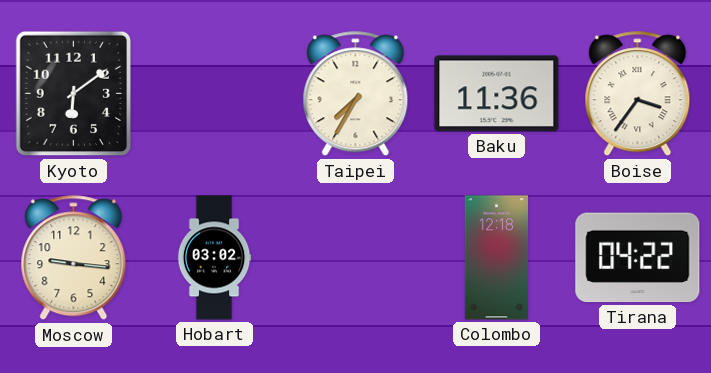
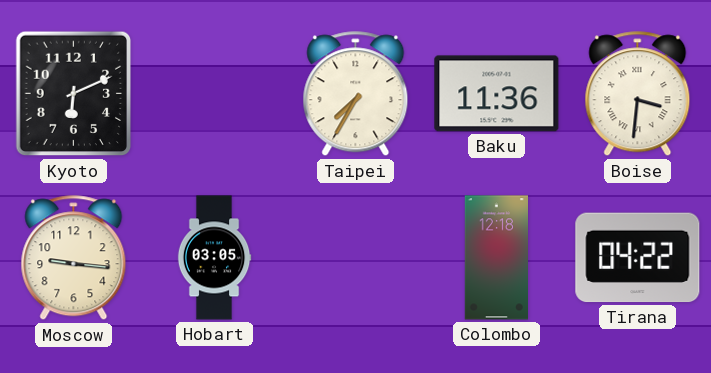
Kyoto: 6:09 -> 6:11 (74, 94)
Boise: 3:36 -> 3:31 (638, 94)
Hobart: 03:02 -> 03:05 (214, 258)
